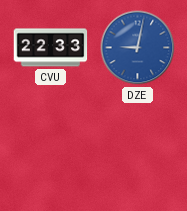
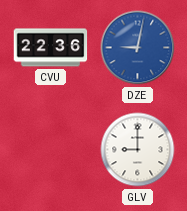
CVU: 22:33 -> 22:36 (51, 48)
GLV: none -> 9:00 (138, 150)
